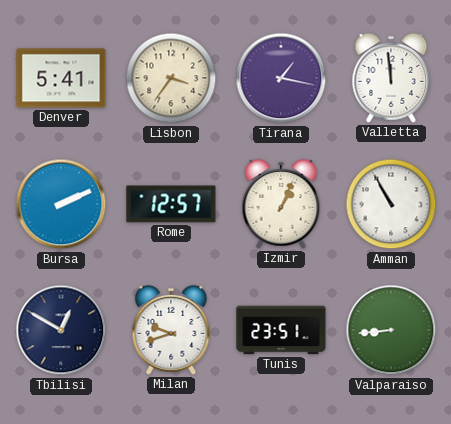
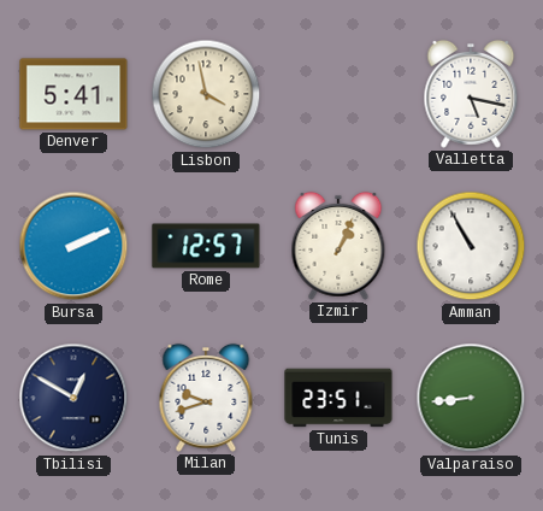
Lisbon: 3:36 -> 3:58 (206, 94)
Tirana: 1:17 -> none (281, 78)
Valletta: 11:59 -> 5:17 (471, 94)
